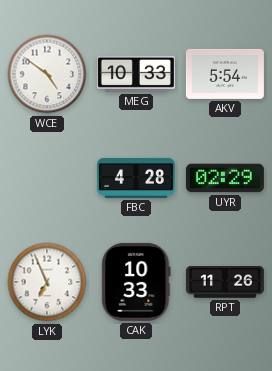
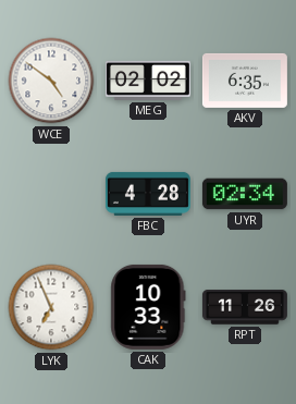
MEG: 10:33 -> 02:02 (148, 81)
AKV: 5:54 -> 6:35 (245, 81)
UYR: 02:29 -> 02:34 (245, 194)
